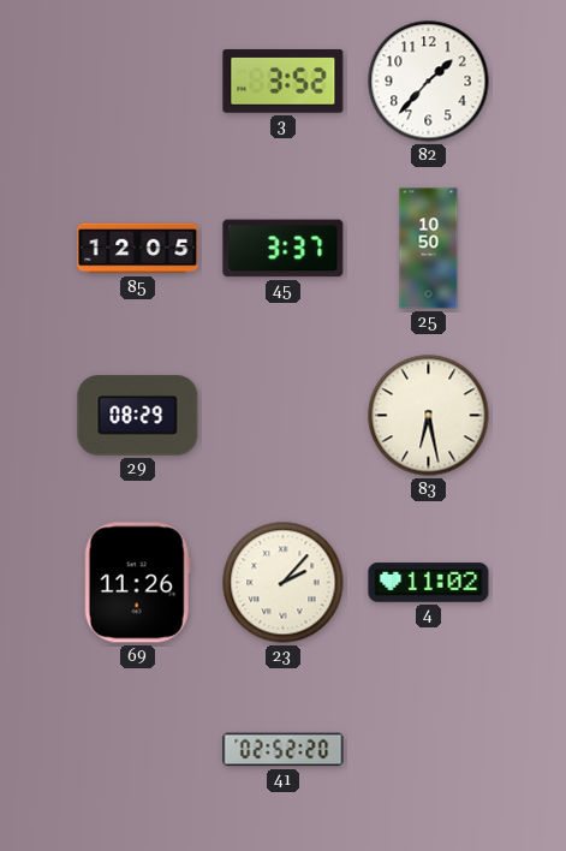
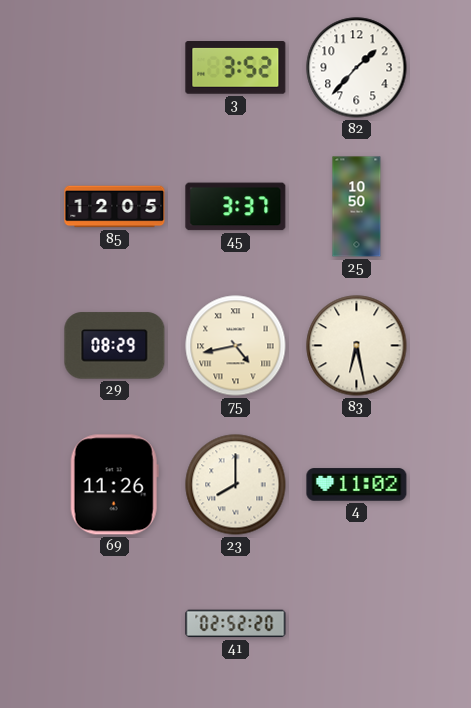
75: none -> 4:43 (236, 346)
23: 2:07 -> 8:00 (236, 485)
